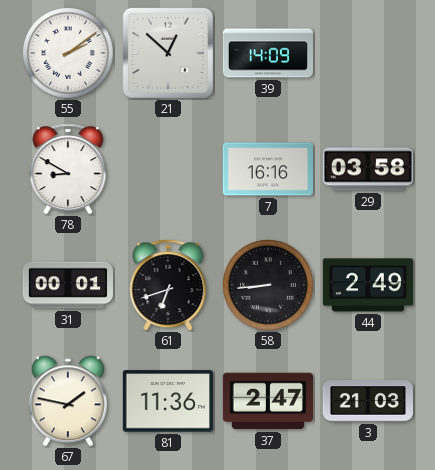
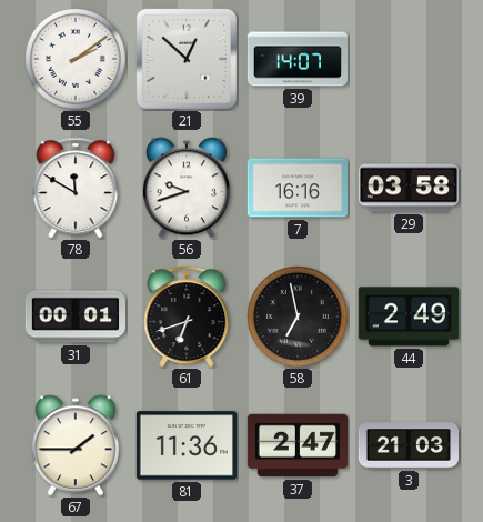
39: 14:09 -> 14:07 (296, 59)
78: 8:50 -> 11:50 (76, 188)
56: none -> 9:42 (187, 188)
58: 8:44 -> 6:58 (298, 317)
67: 1:47 -> 1:45 (76, 445)
